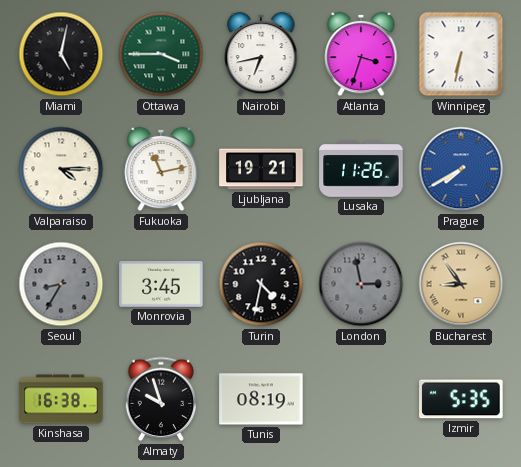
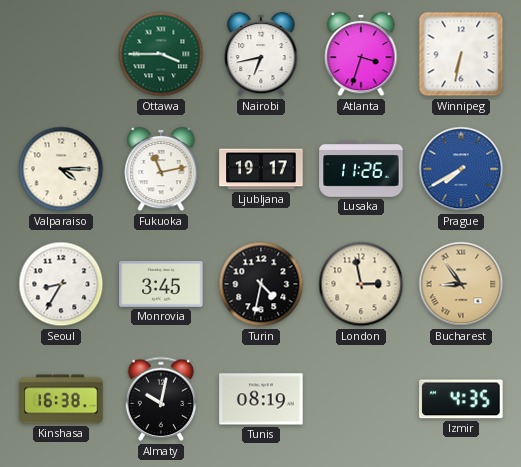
Miami: 5:02 -> none (61, 54)
Ljubljana: 19:21 -> 19:17 (261, 169)
Seoul dial: grey -> white (61, 284)
London dial: grey -> cream (361, 284)
Almaty: 9:57 -> 10:02 (161, 399)
Izmir: 5:35 -> 4:35 (461, 399)
